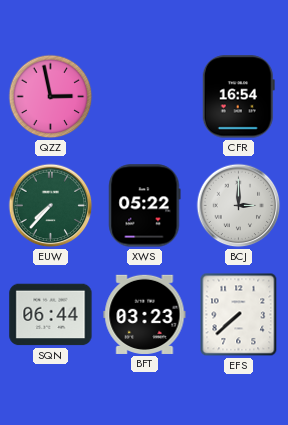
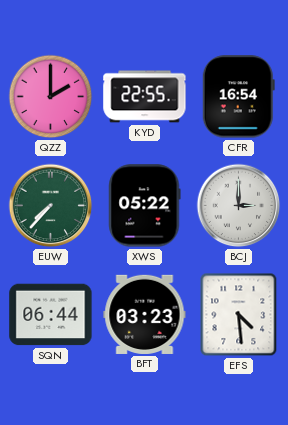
QZZ: 2:58 -> 2:00 (51, 97)
KYD: none -> 22:55 (145, 97)
EFS: 7:38 -> 4:29 (239, 315)
